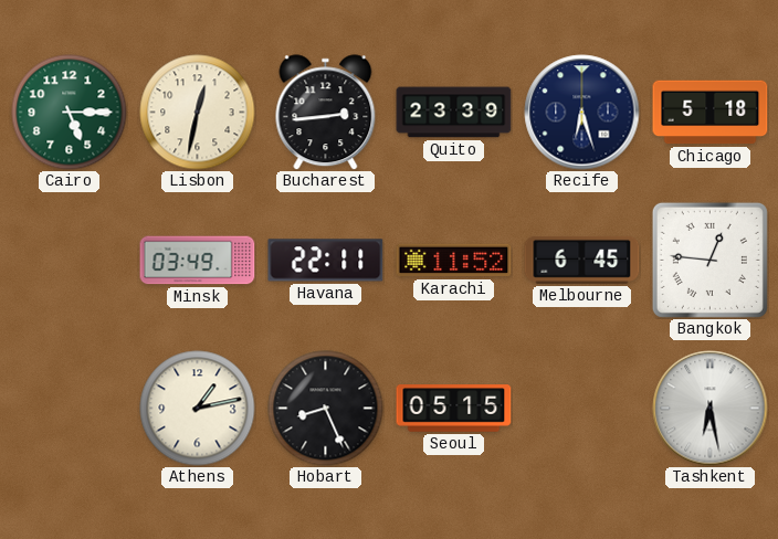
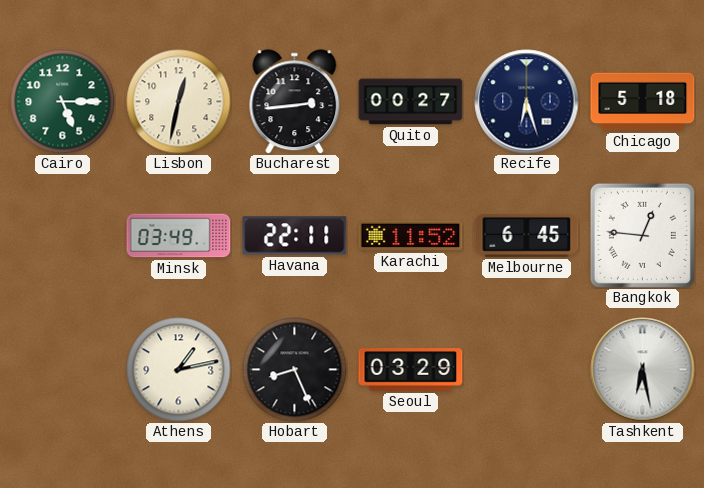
Quito: 23:39 -> 00:27 (411, 102)
Seoul: 05:15 -> 03:29 (411, 370)
